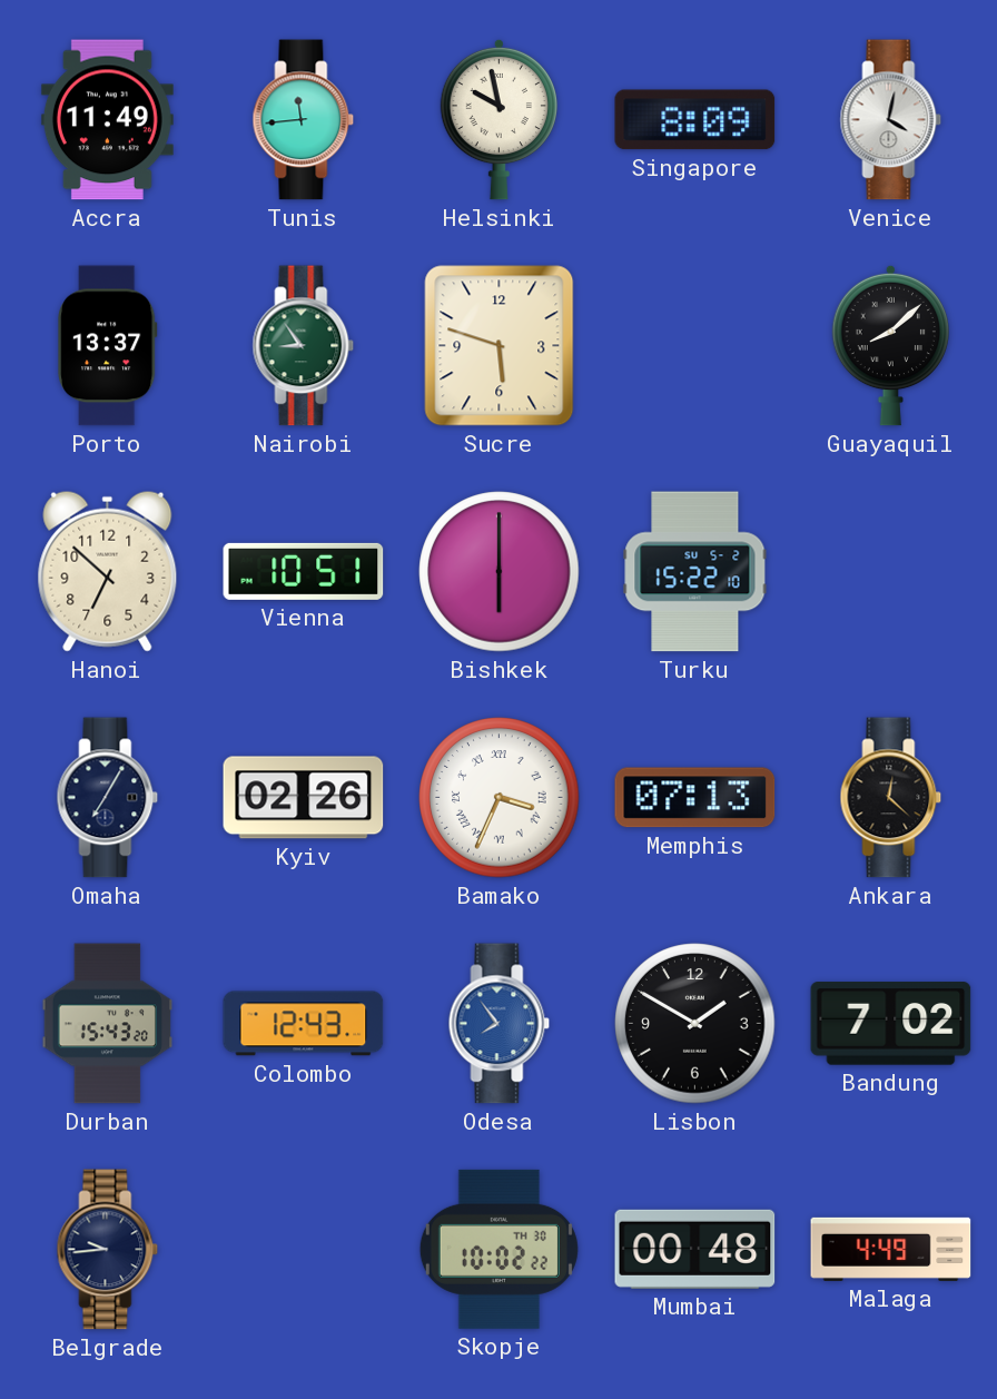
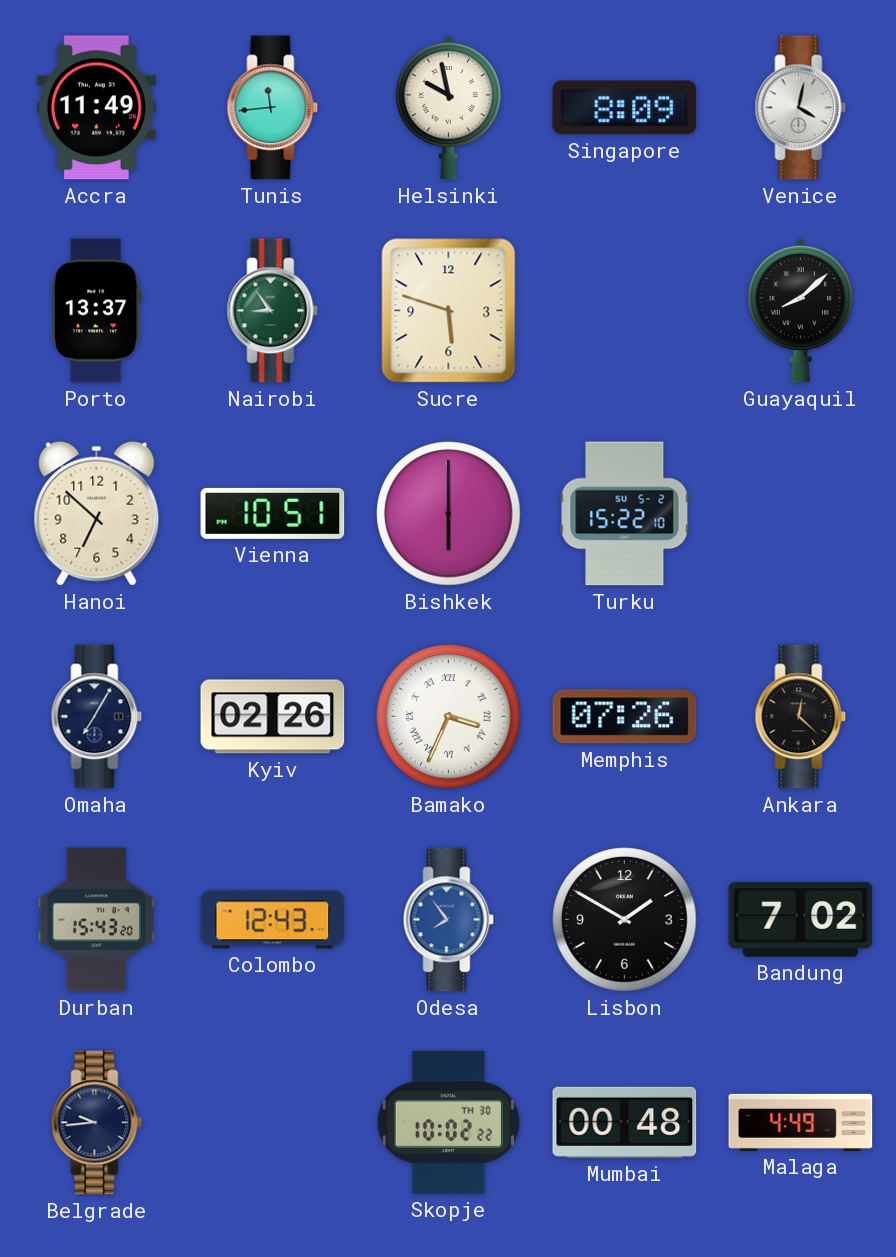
Memphis: 07:13 -> 07:26 (625, 717)
